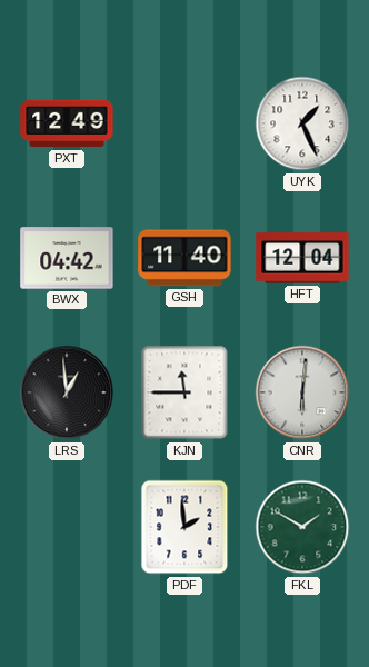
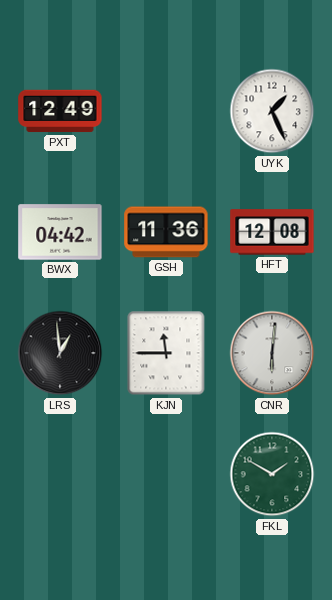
GSH: 11:40 -> 11:36 (166, 232)
HFT: 12:04 -> 12:08 (272, 232)
PDF: 1:59 -> none (184, 527)
